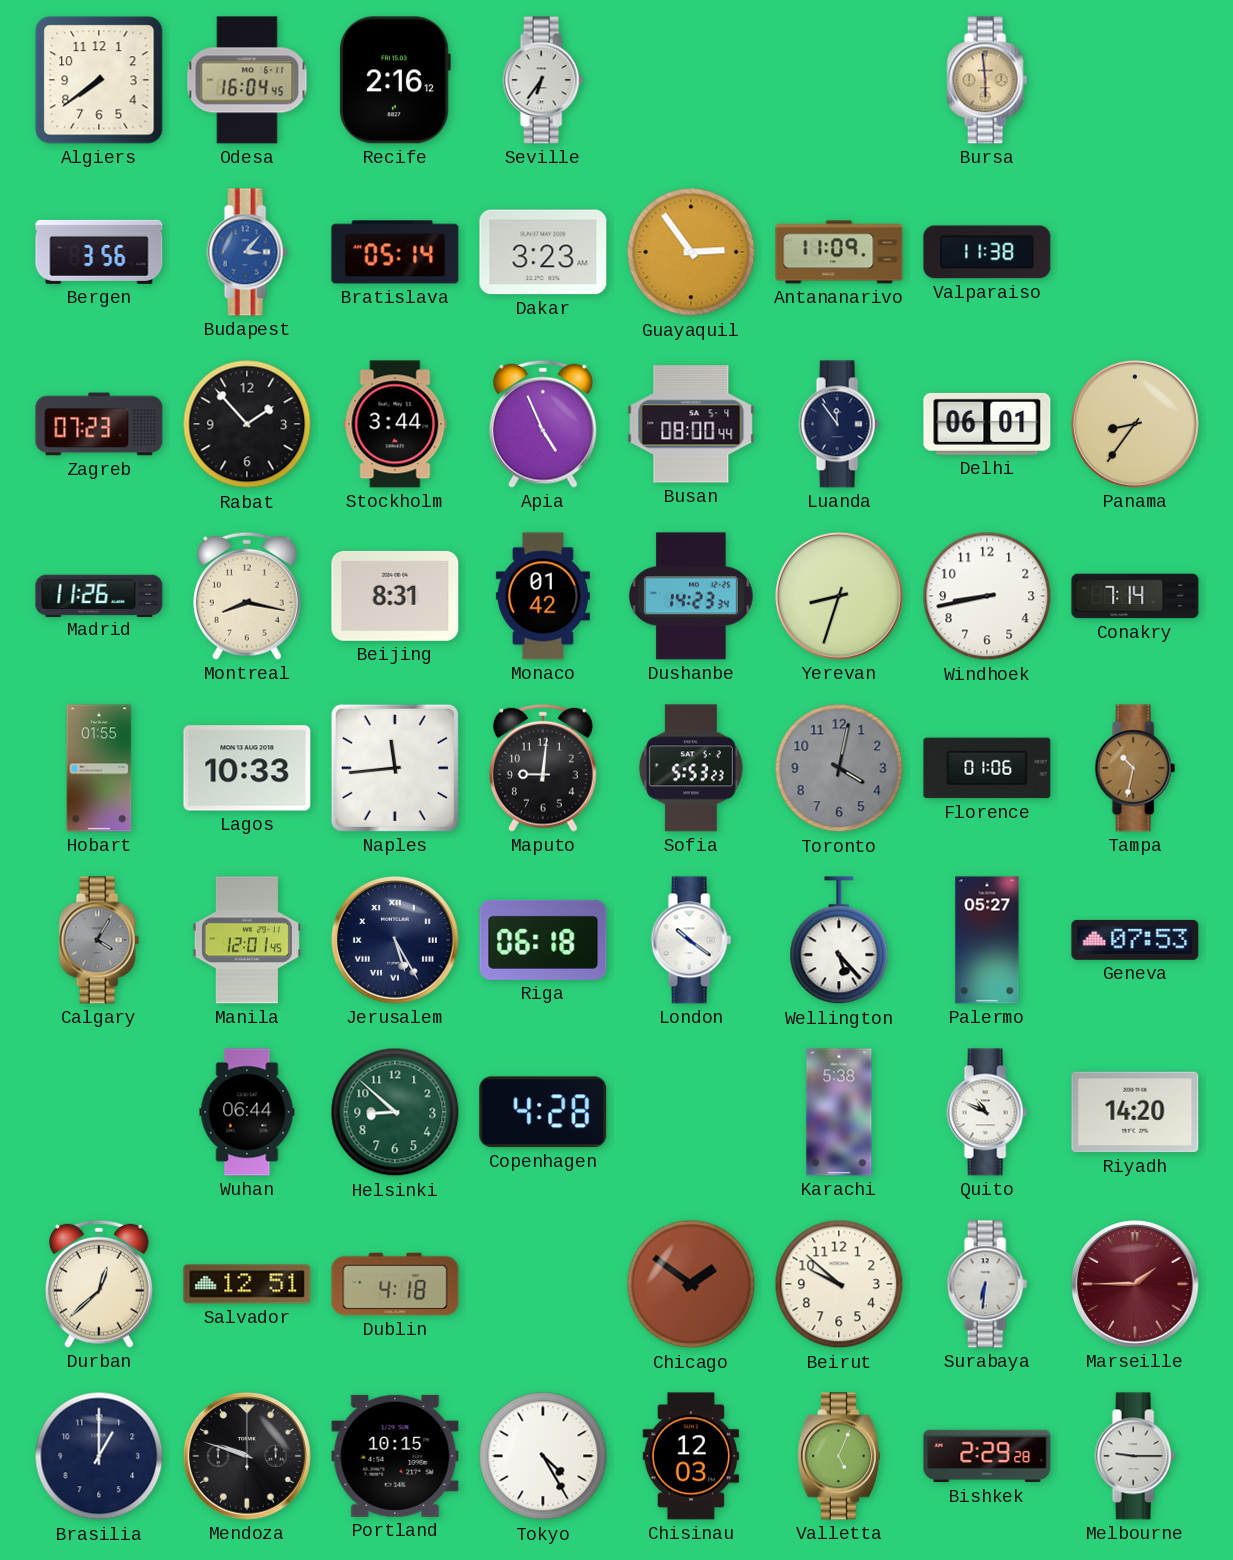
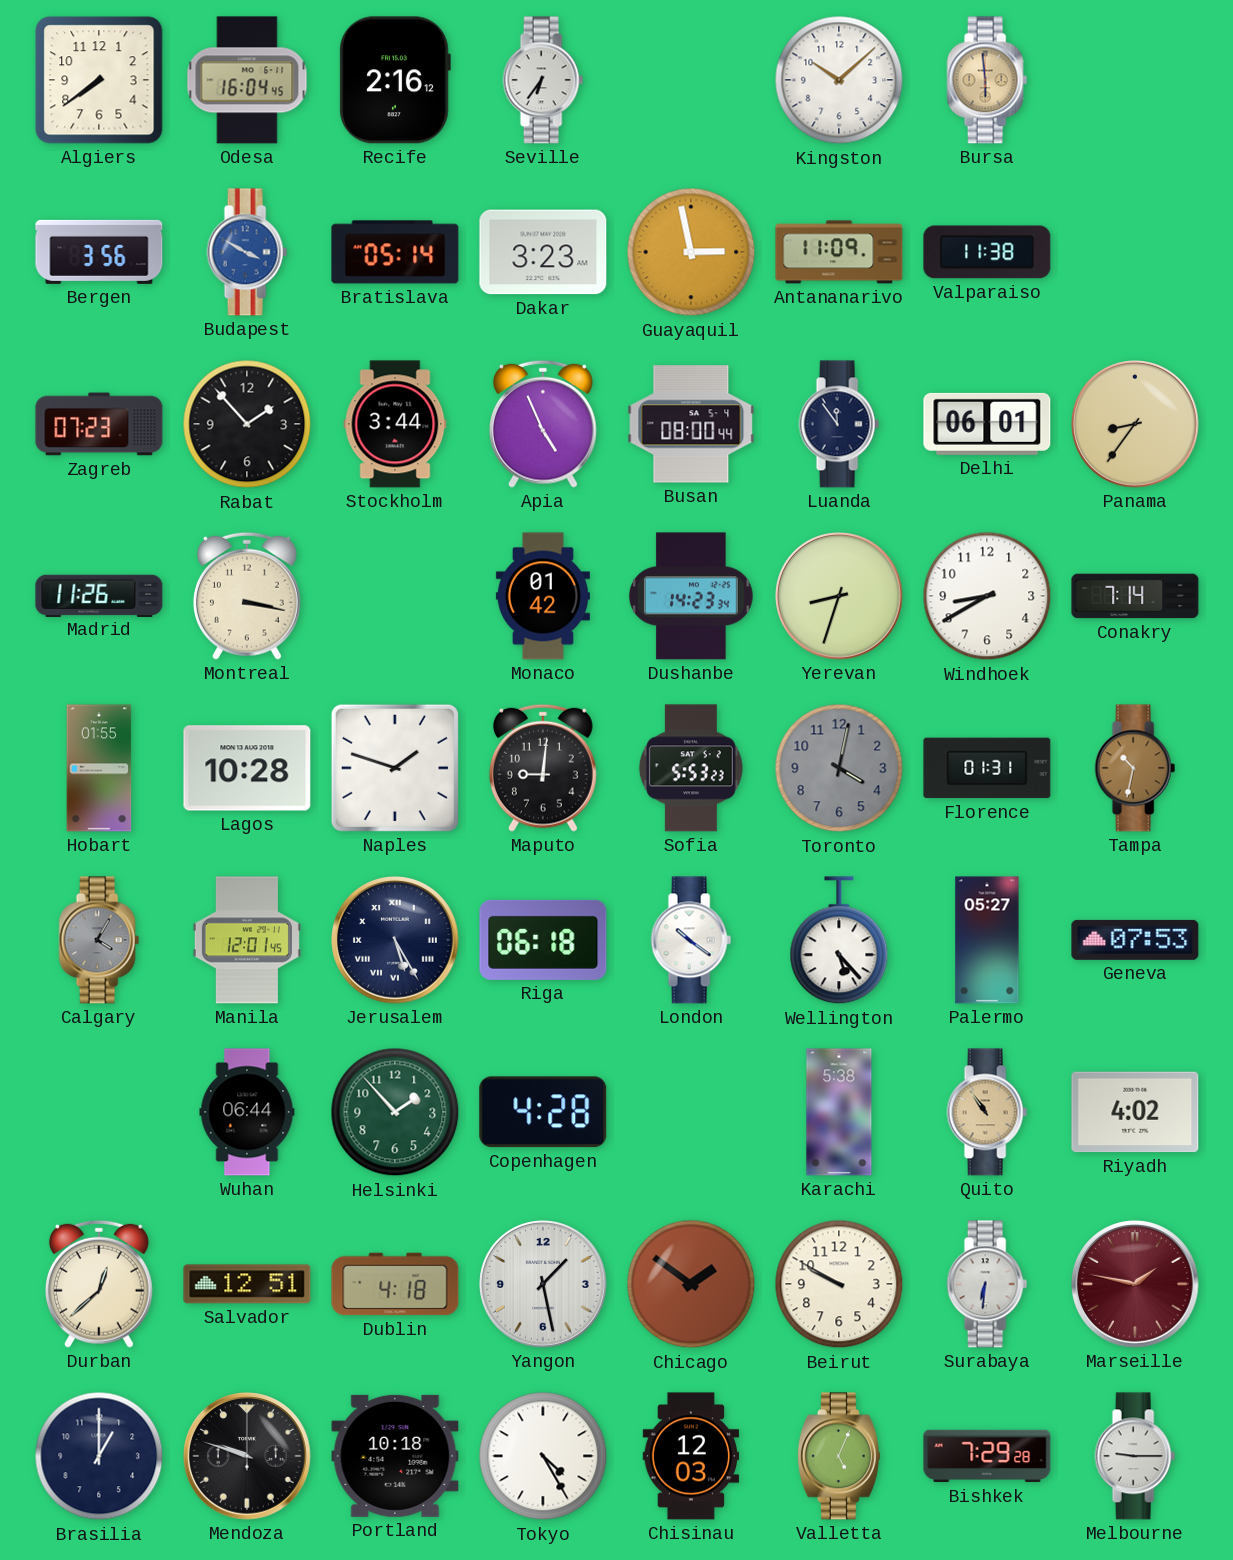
Kingston: none -> 10:08 (839, 80)
Budapest: 3:07 -> 3:50 (247, 252)
Guayaquil: 2:54 -> 2:58 (691, 252)
Montreal: 8:17 -> 3:17 (247, 596)
Beijing: 8:31 -> none (395, 596)
Windhoek: 8:43 -> 8:40 (987, 596)
Lagos: 10:33 -> 10:28 (247, 768)
Naples: 11:44 -> 1:48 (395, 768)
Florence: 01:06 -> 01:31 (987, 768)
Helsinki: 8:52 -> 1:53 (395, 1112)
Quito: 10:49 -> 10:54 (987, 1112)
Quito dial: white -> champagne (987, 1112)
Riyadh: 14:20 -> 4:02 (1135, 1112)
Yangon: none -> 1:28 (543, 1284)
Beirut: 9:52 -> 9:50 (839, 1284)
Marseille: 1:45 -> 1:47 (1135, 1284)
Portland: 10:15 -> 10:18 (395, 1456)
Bishkek: 2:29 -> 7:29 (987, 1456)
